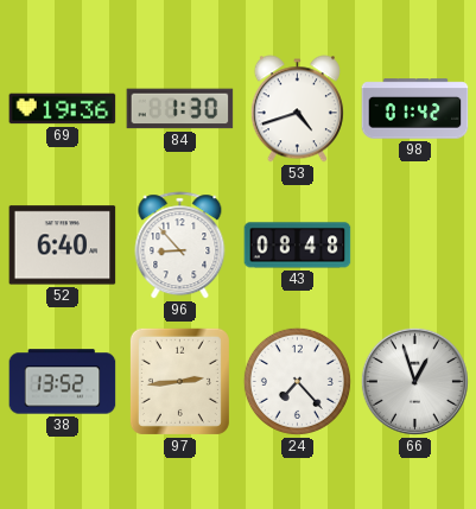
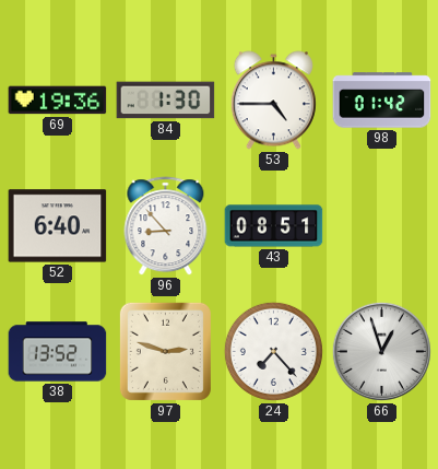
53: 4:42 -> 4:45 (273, 101)
43: 08:48 -> 08:51 (274, 226)
97: 2:44 -> 2:48 (165, 351)
